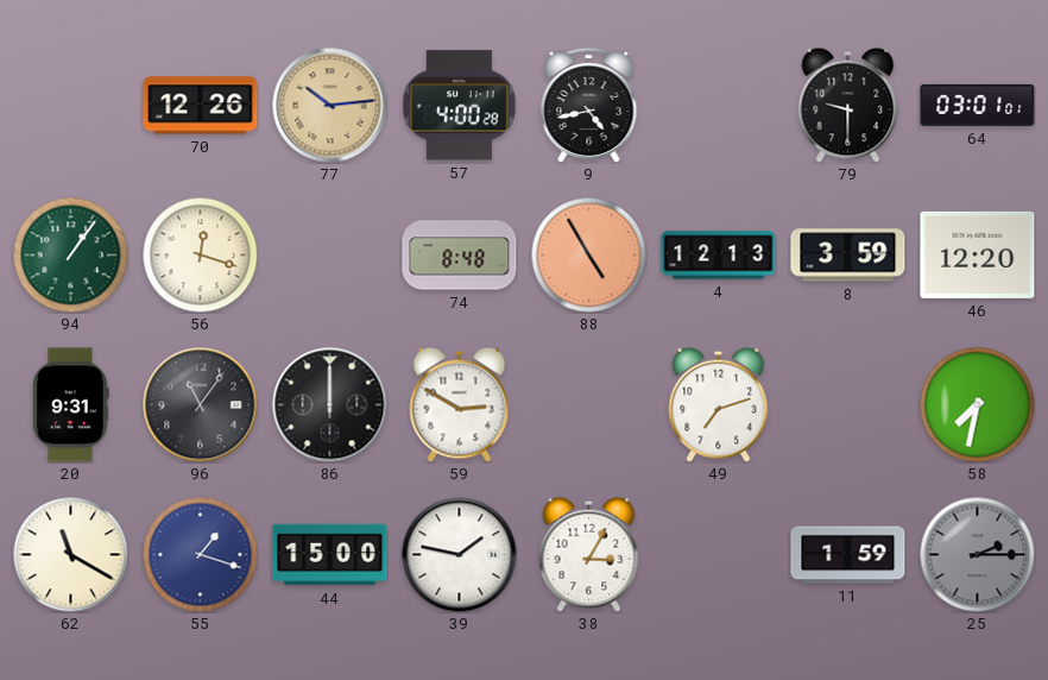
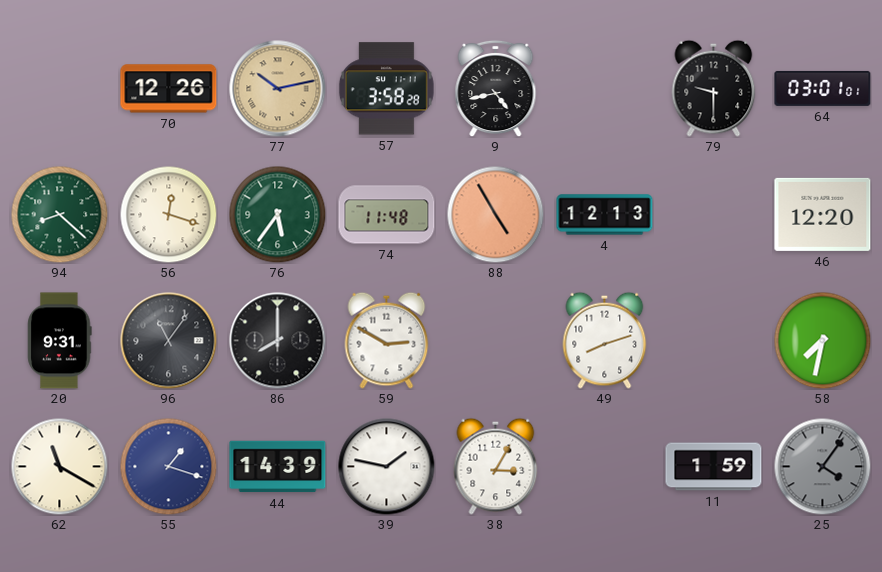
77: 10:14 -> 10:13 (278, 89)
57: 4:00 -> 3:58 (386, 89)
94: 1:06 -> 8:22 (59, 214)
76: none -> 5:36 (277, 214)
74: 8:48 -> 11:48 (387, 215)
8: 3:59 -> none (848, 256)
86: 12:00 -> 8:00 (278, 341)
49: 7:12 -> 8:12 (605, 340)
44: 15:00 -> 14:39 (278, 467)
25: 2:15 -> 4:06 (822, 466)
